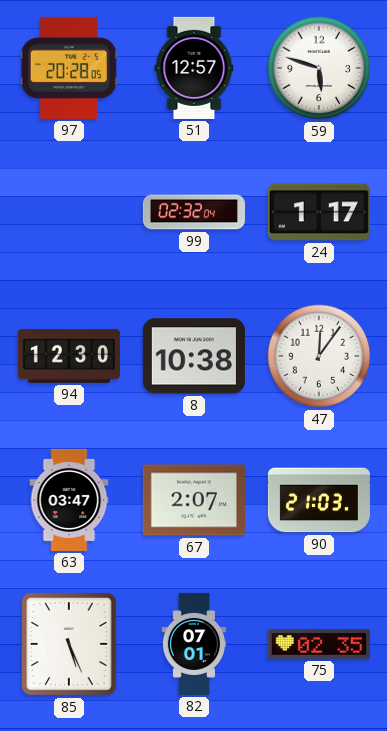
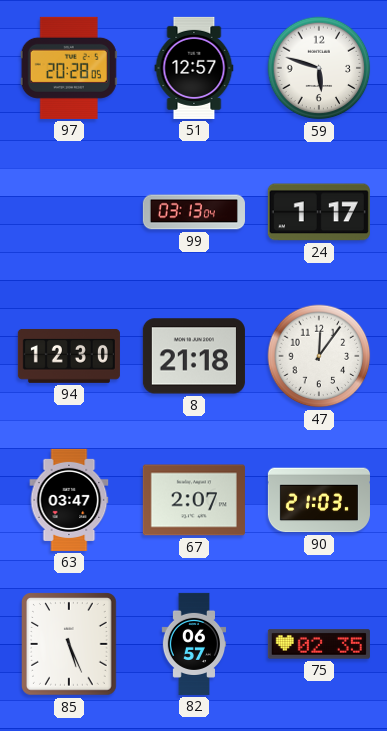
99: 02:32 -> 03:13 (194, 212)
8: 10:38 -> 21:18 (194, 356)
82: 07:01 -> 06:57 (194, 644)
